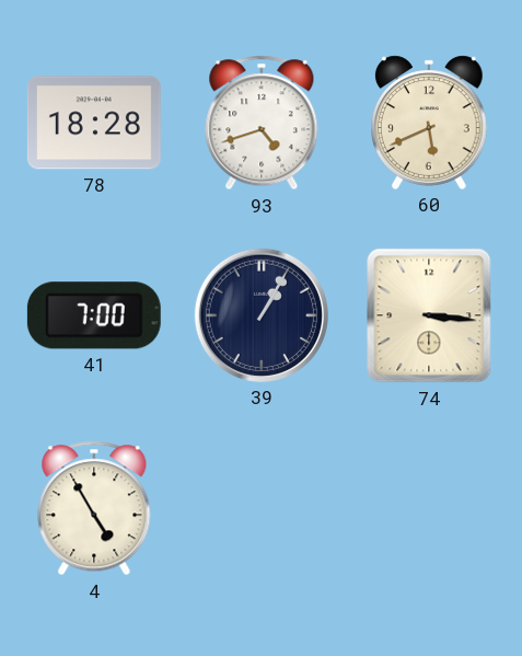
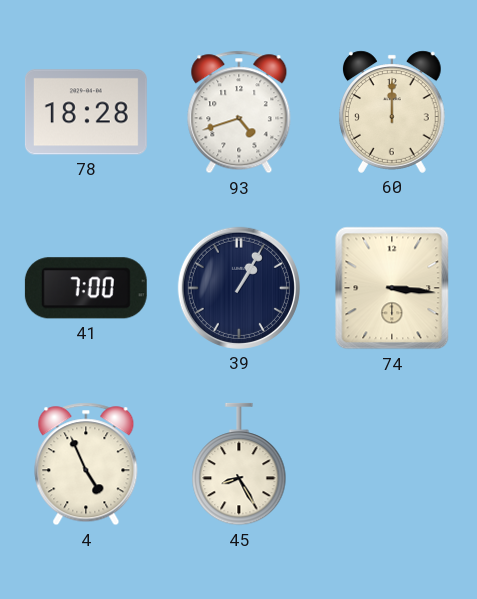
60: 5:41 -> 12:00 (393, 112)
4: 4:55 -> 4:56 (86, 464)
45: none -> 8:25 (239, 464)
